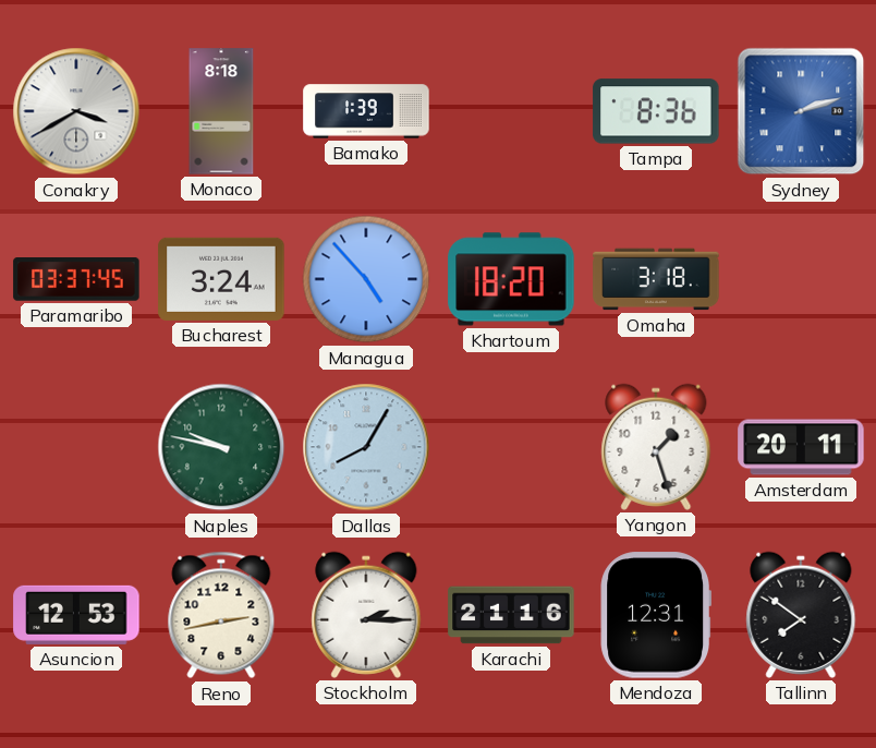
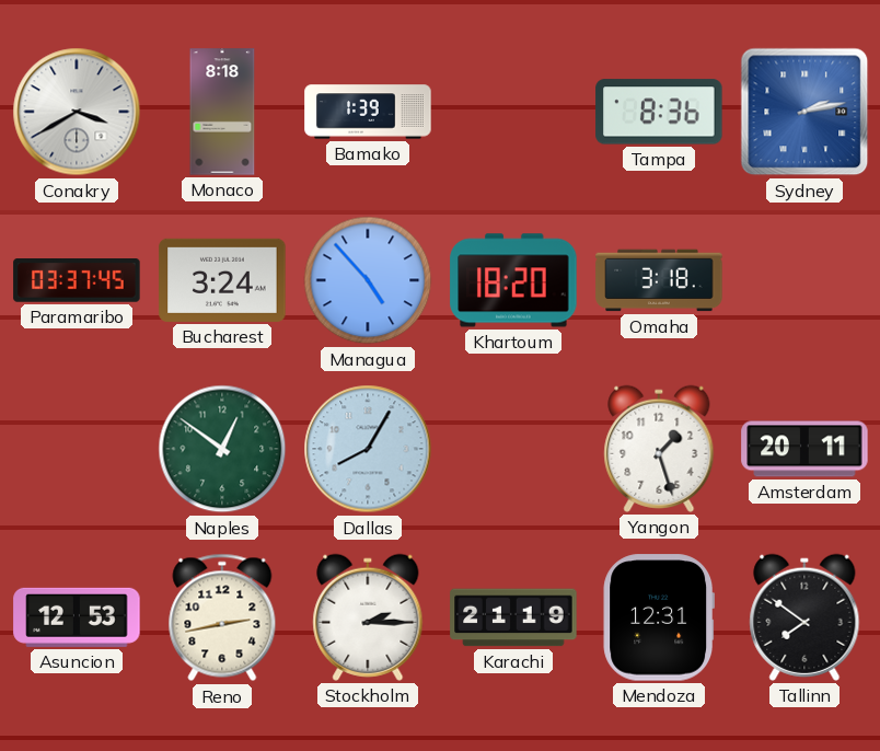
Sydney: 2:12 -> 2:13 (804, 112)
Naples: 9:47 -> 12:51 (222, 449)
Karachi: 21:16 -> 21:19 (513, 617)
